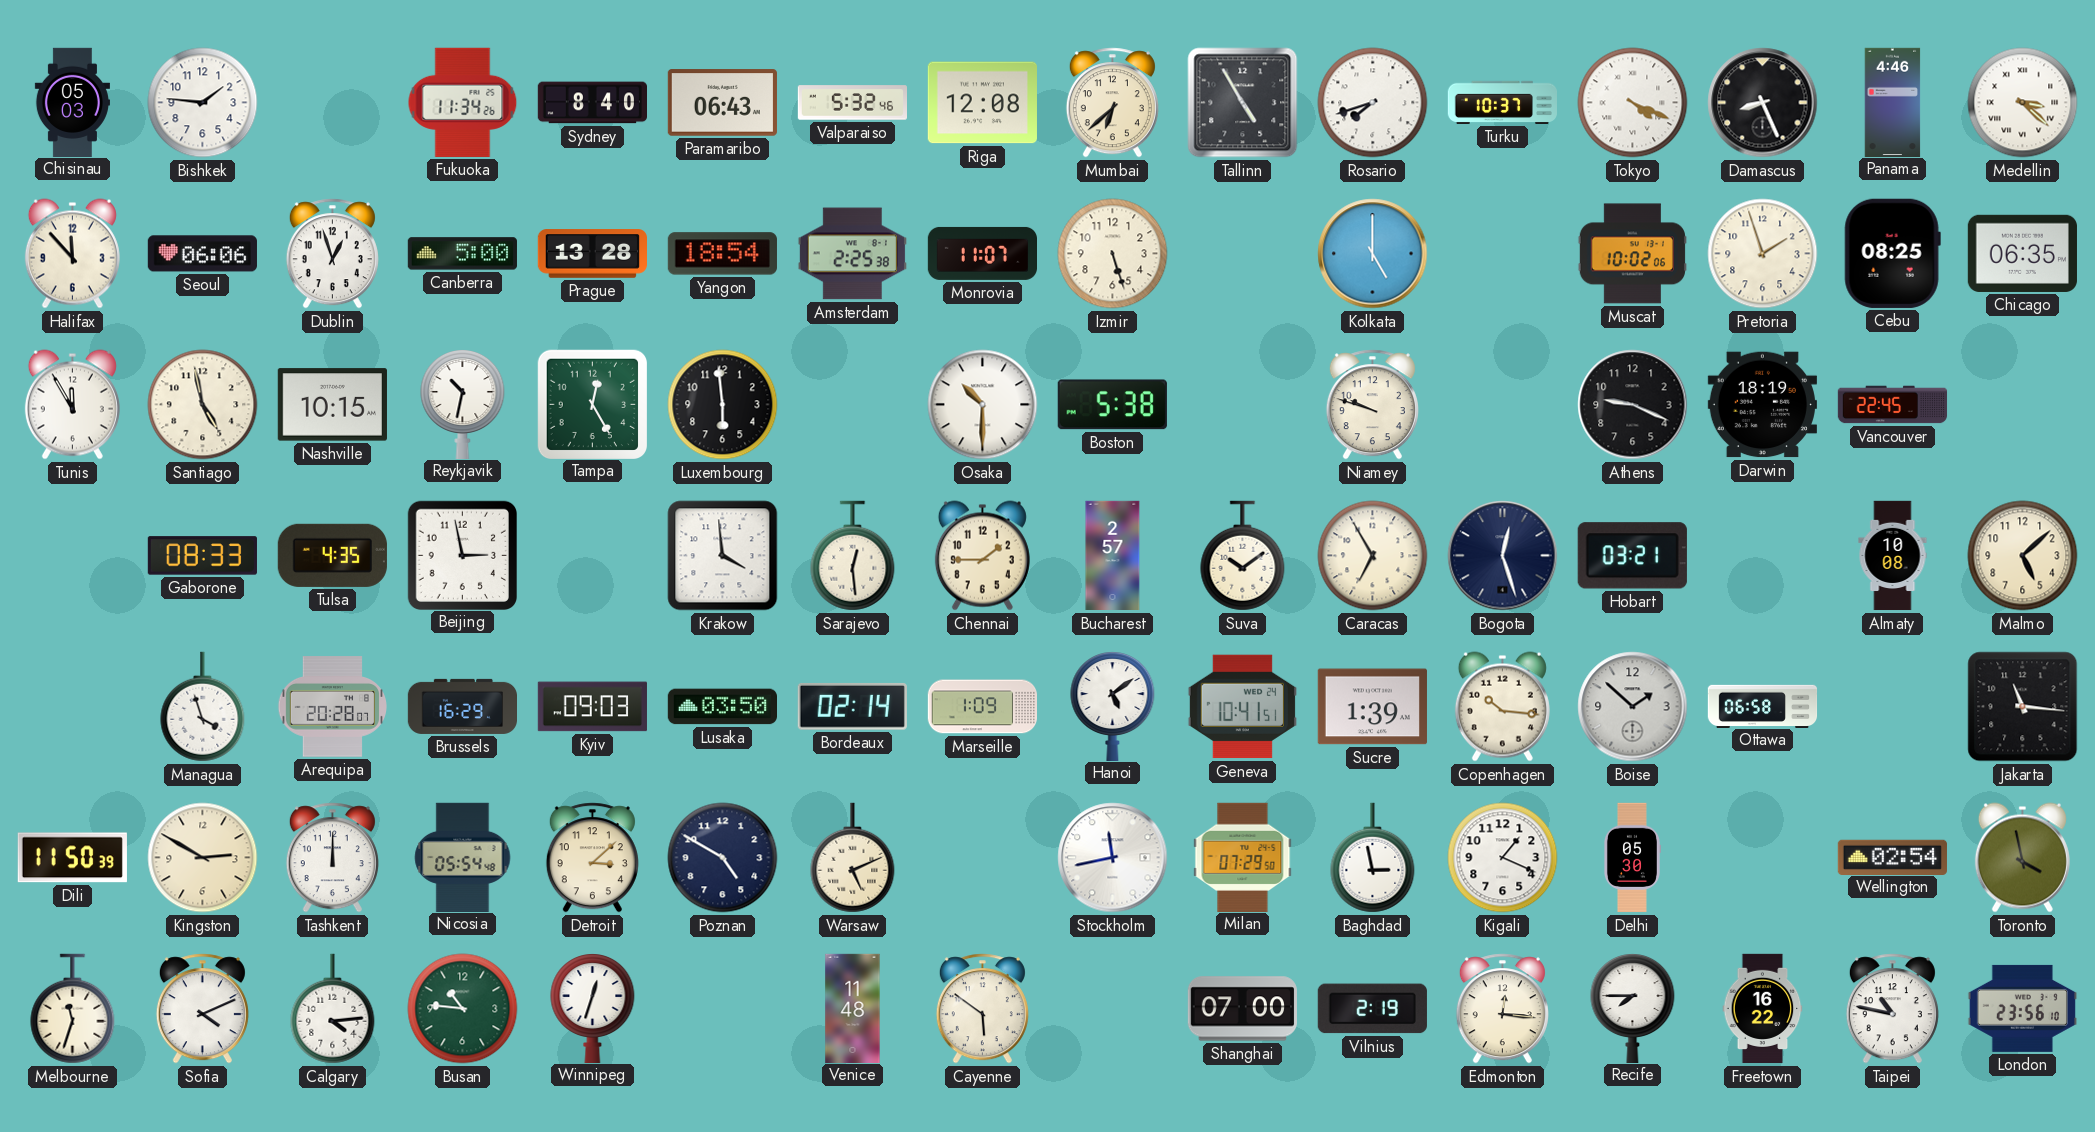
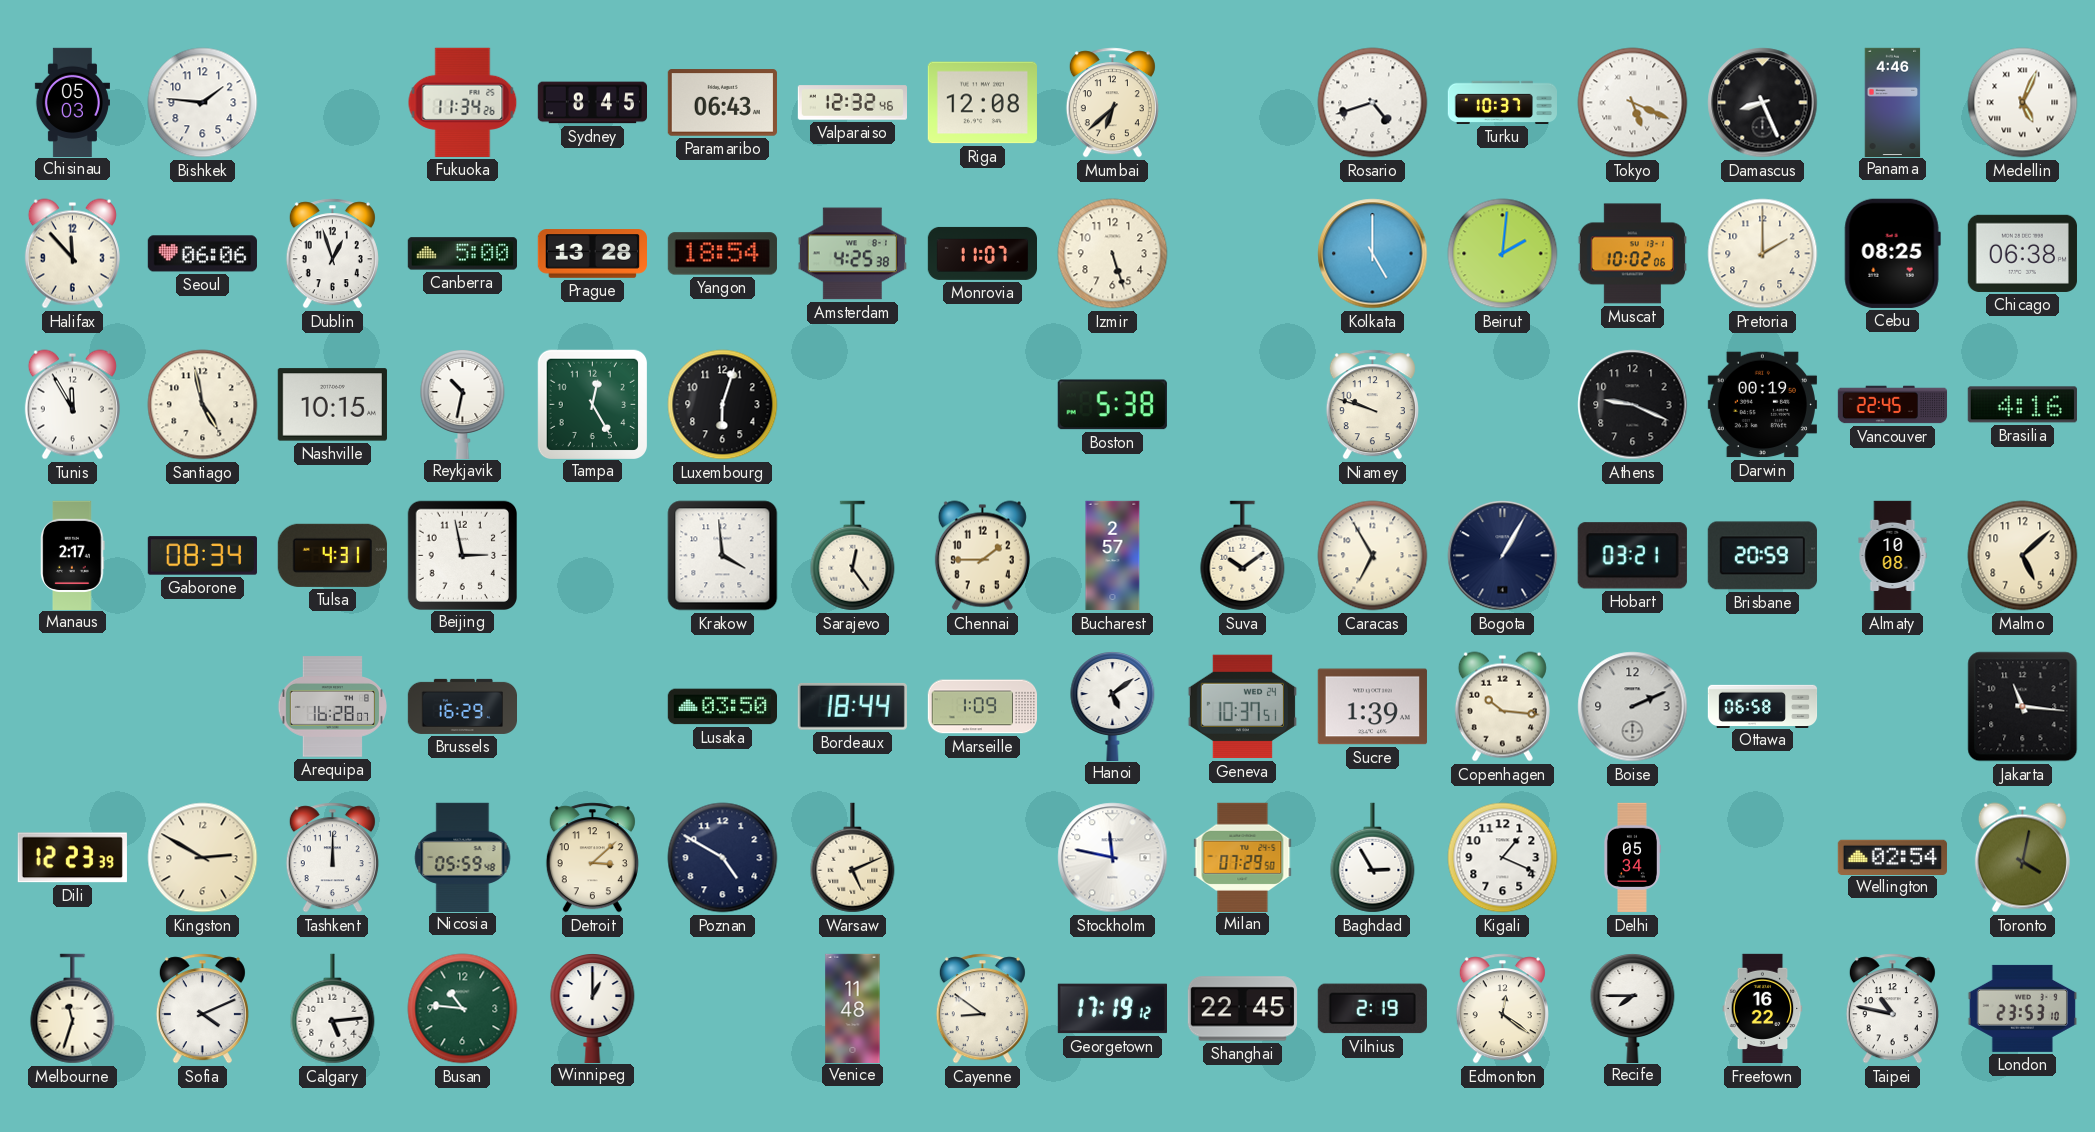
Sydney: 8:40 -> 8:45 (592, 103)
Valparaiso: 5:32 -> 12:32 (853, 103)
Tallinn: 4:55 -> none (1243, 103)
Rosario: 7:42 -> 4:42 (1373, 103)
Tokyo: 4:19 -> 5:19 (1633, 103)
Medellin: 3:22 -> 5:04 (2023, 103)
Amsterdam: 2:25 -> 4:25 (852, 254)
Beirut: none -> 2:01 (1503, 254)
Pretoria: 1:57 -> 2:00 (1763, 254)
Chicago: 06:35 -> 06:38 (2022, 253)
Luxembourg: 5:59 -> 6:03 (723, 405)
Osaka: 10:30 -> none (983, 405)
Darwin: 18:19 -> 00:19 (1762, 405)
Brasilia: none -> 4:16 (2022, 405)
Manaus: none -> 2:17 (73, 555)
Gaborone: 08:33 -> 08:34 (202, 556)
Tulsa: 4:35 -> 4:31 (332, 555)
Sarajevo: 12:29 -> 12:24 (853, 556)
Bogota: 12:27 -> 1:05 (1503, 556)
Brisbane: none -> 20:59 (1762, 556)
Managua: 3:57 -> none (203, 707)
Arequipa: 20:28 -> 16:28 (333, 707)
Kyiv: 09:03 -> none (592, 707)
Bordeaux: 02:14 -> 18:44 (852, 706)
Geneva: 10:41 -> 10:37 (1242, 707)
Boise: 1:52 -> 2:11 (1633, 707)
Dili: 11:50 -> 12:23 (72, 858)
Nicosia: 05:54 -> 05:59 (463, 857)
Stockholm: 11:43 -> 11:47 (1113, 858)
Baghdad: 2:58 -> 2:55 (1373, 858)
Delhi: 05:30 -> 05:34 (1632, 858)
Toronto: 3:58 -> 4:02 (2022, 858)
Calgary: 4:14 -> 5:14 (333, 1009)
Winnipeg: 12:33 -> 1:00 (593, 1008)
Cayenne: 5:51 -> 8:51 (982, 1009)
Georgetown: none -> 17:19 (1112, 1009)
Shanghai: 07:00 -> 22:45 (1242, 1009)
Edmonton: 12:16 -> 12:21 (1502, 1009)
London: 23:56 -> 23:53 (2022, 1008)
